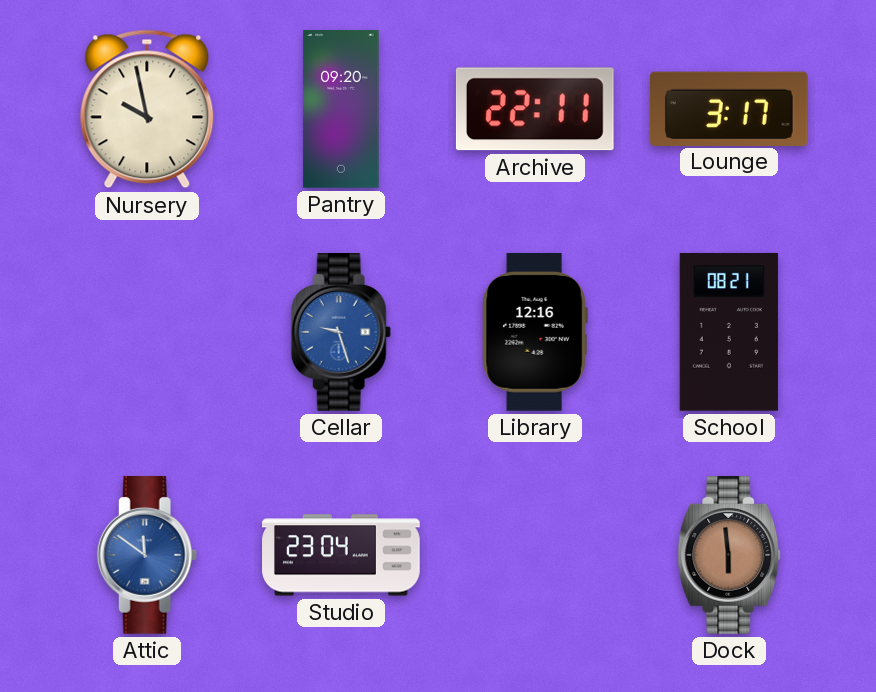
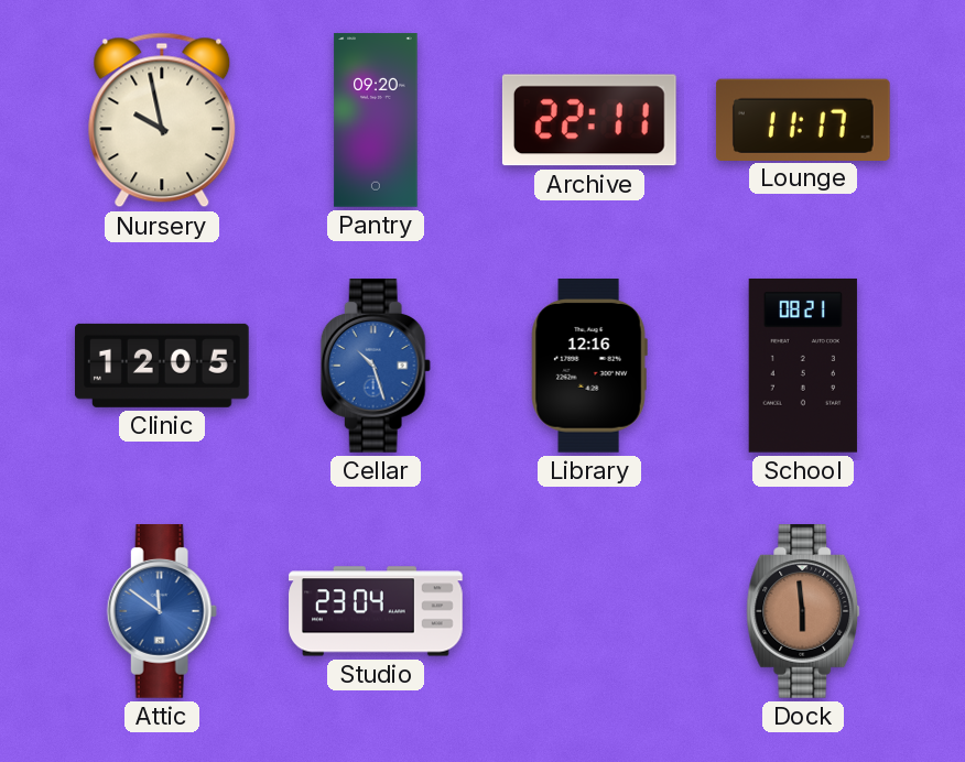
Lounge: 3:17 -> 11:17 (803, 119)
Clinic: none -> 12:05 (163, 366)
Cellar: 9:27 -> 10:27 (376, 367)
